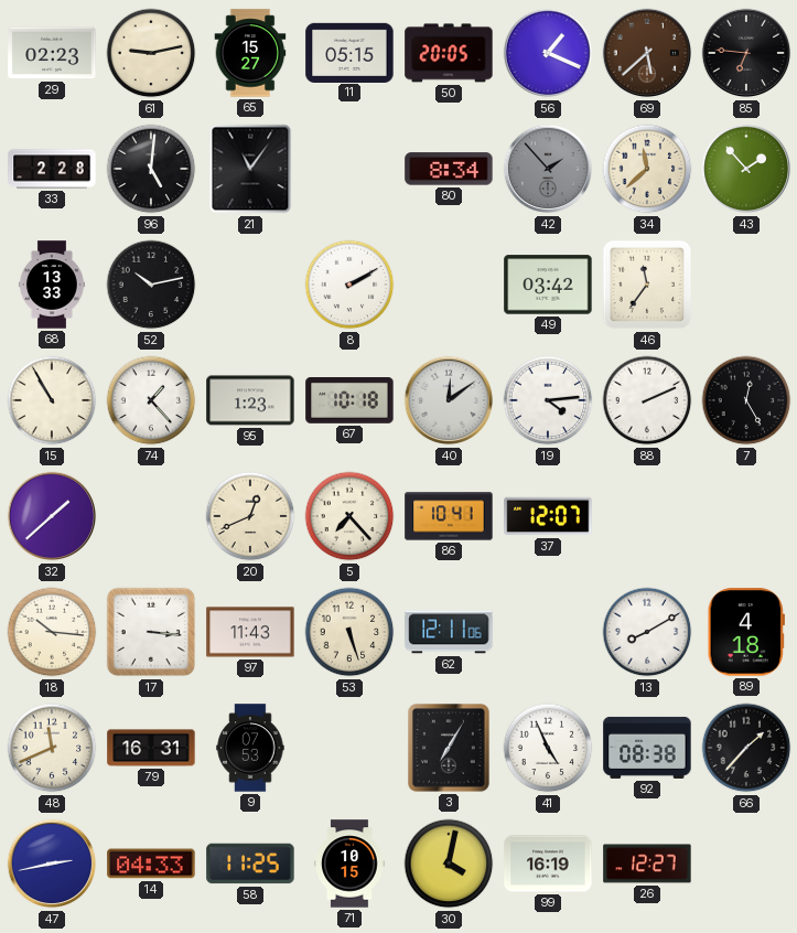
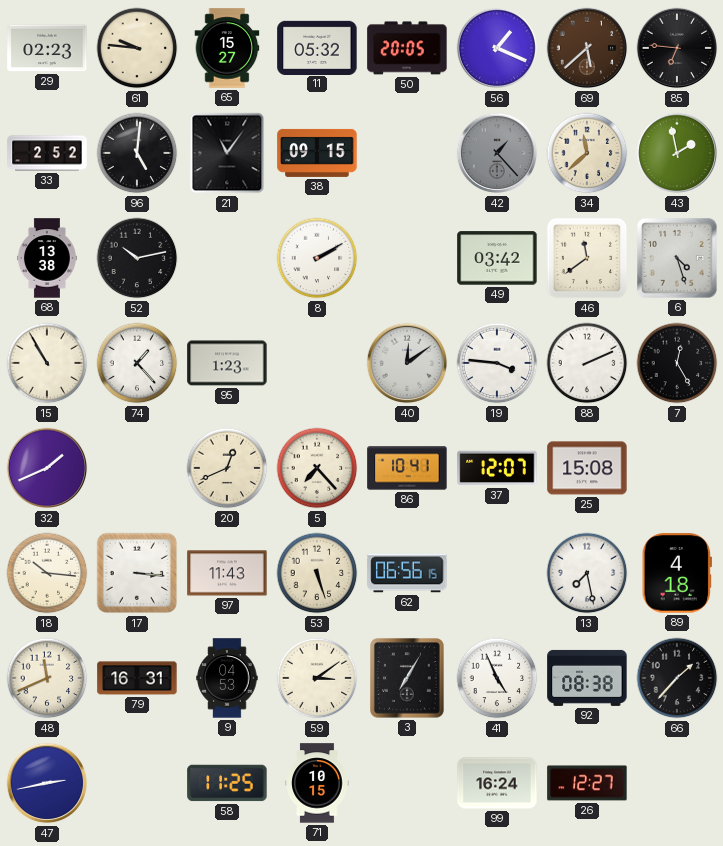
61: 9:13 -> 9:46 (137, 48)
11: 05:15 -> 05:32 (317, 47)
33: 2:28 -> 2:52 (47, 153)
38: none -> 09:15 (317, 153)
80: 8:34 -> none (449, 169)
42: 1:53 -> 1:23 (497, 153)
43: 1:53 -> 1:58 (677, 153)
68: 13:33 -> 13:38 (47, 258)
46: 11:36 -> 11:39 (587, 258)
6: none -> 4:27 (678, 259)
67: 10:18 -> none (349, 401)
19: 4:14 -> 3:46 (497, 363)
32: 1:38 -> 1:41 (47, 468)
25: none -> 15:08 (587, 468)
62: 12:11 -> 06:56 (407, 573)
13: 8:10 -> 7:28 (587, 573)
9: 07:53 -> 04:53 (227, 678)
59: none -> 3:09 (317, 678)
14: 04:33 -> none (151, 864)
30: 4:02 -> none (449, 864)
99: 16:19 -> 16:24 (497, 783)
